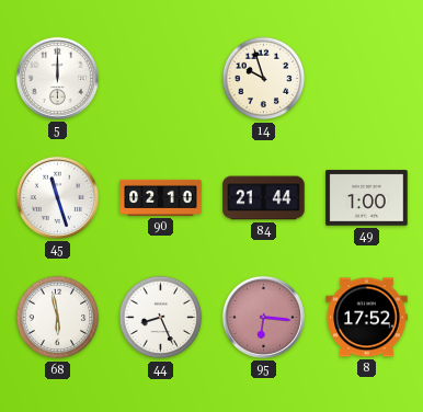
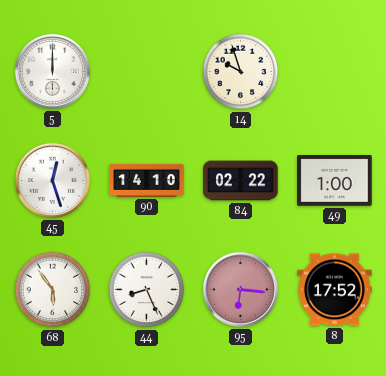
45: 11:27 -> 12:27 (52, 180)
90: 02:10 -> 14:10 (147, 180)
84: 21:44 -> 02:22 (241, 181)
68: 5:58 -> 5:54 (53, 290)
